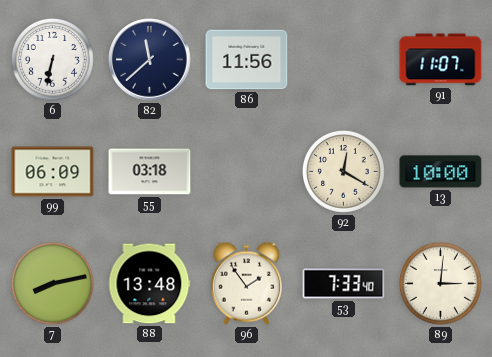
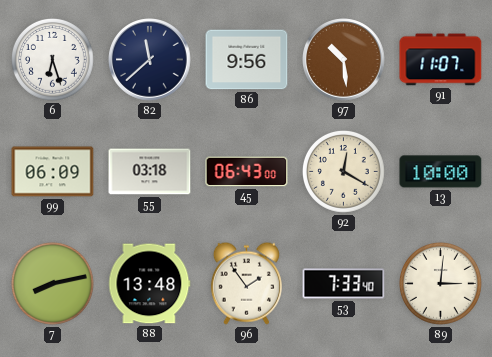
6: 6:32 -> 6:27 (52, 59)
86: 11:56 -> 9:56 (247, 60)
97: none -> 10:29 (344, 60)
45: none -> 06:43 (247, 172)
